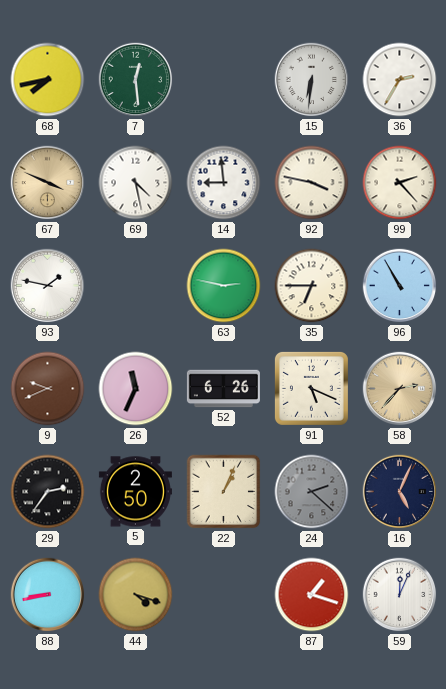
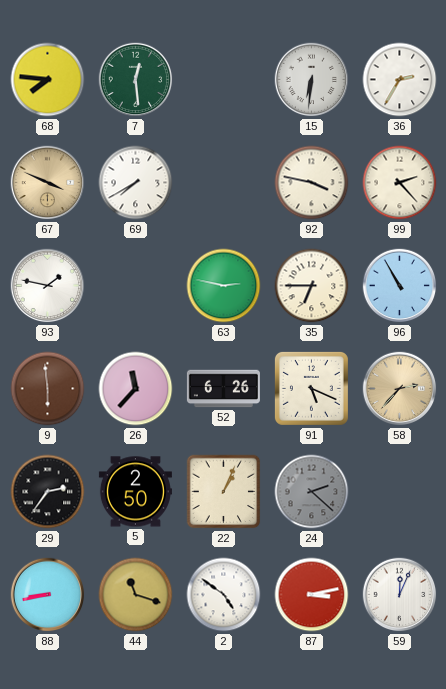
68: 7:43 -> 7:46 (48, 80)
69: 4:28 -> 7:40 (136, 183)
14: 8:59 -> none (224, 183)
9: 9:41 -> 5:59 (48, 389)
26: 11:34 -> 11:37 (136, 389)
16: 5:04 -> none (400, 492)
44: 4:18 -> 11:18 (136, 595)
2: none -> 4:51 (224, 595)
87: 1:18 -> 3:13 (312, 595)
